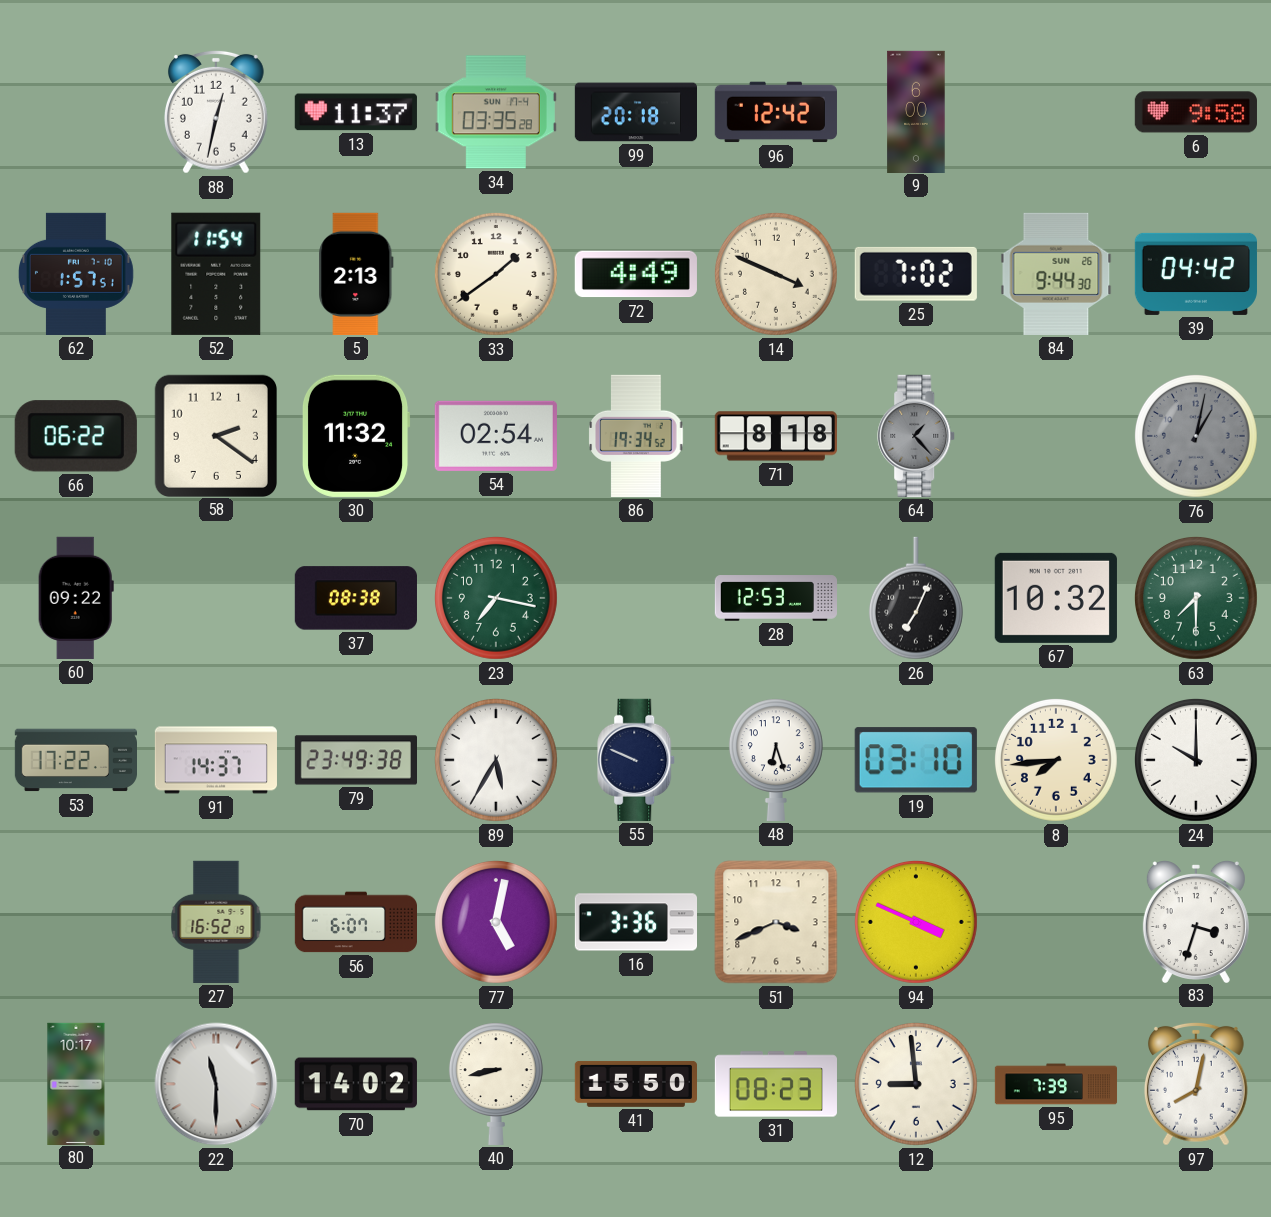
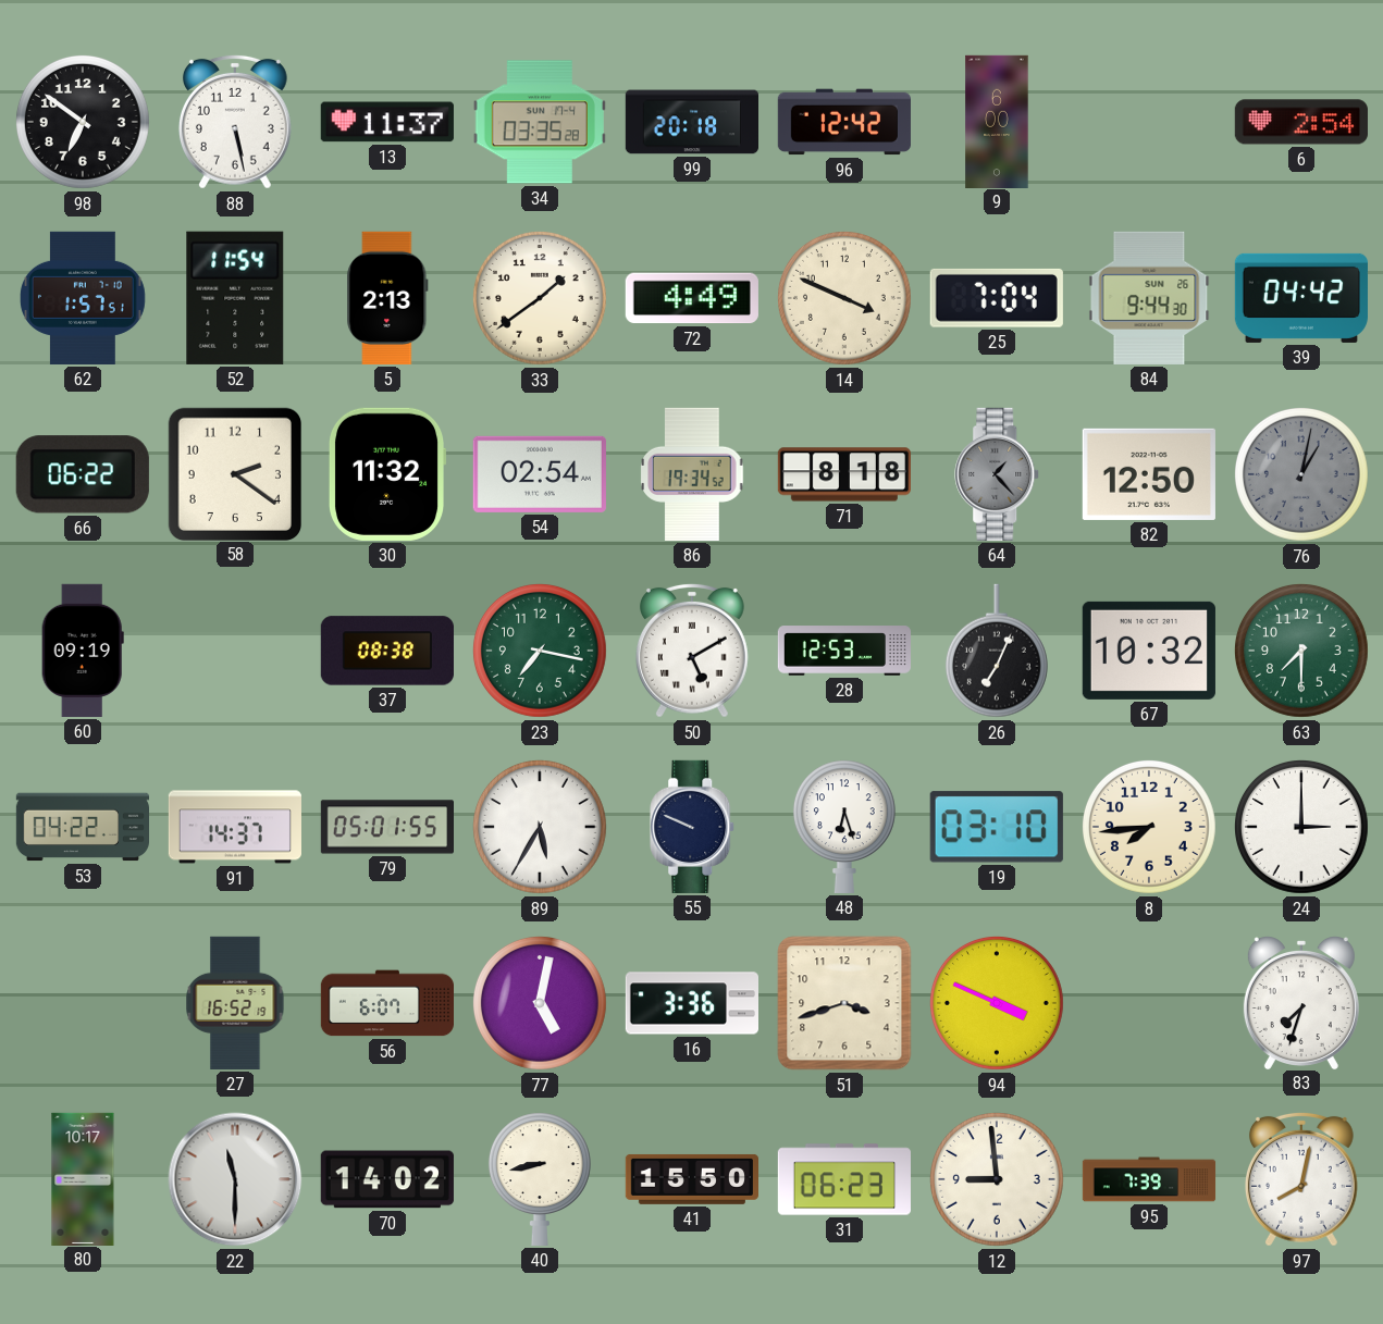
98: none -> 6:51 (83, 122)
88: 12:32 -> 5:28 (235, 122)
6: 9:58 -> 2:54 (1301, 122)
25: 7:02 -> 7:04 (997, 298)
82: none -> 12:50 (1149, 474)
60: 09:22 -> 09:19 (83, 651)
50: none -> 5:10 (692, 651)
53: 17:22 -> 04:22 (82, 827)
79: 23:49 -> 05:01 (386, 827)
24: 10:00 -> 3:00 (1301, 827)
51: 3:41 -> 3:42 (844, 1003)
83: 3:33 -> 7:33 (1301, 1003)
31: 08:23 -> 06:23 (844, 1179)
